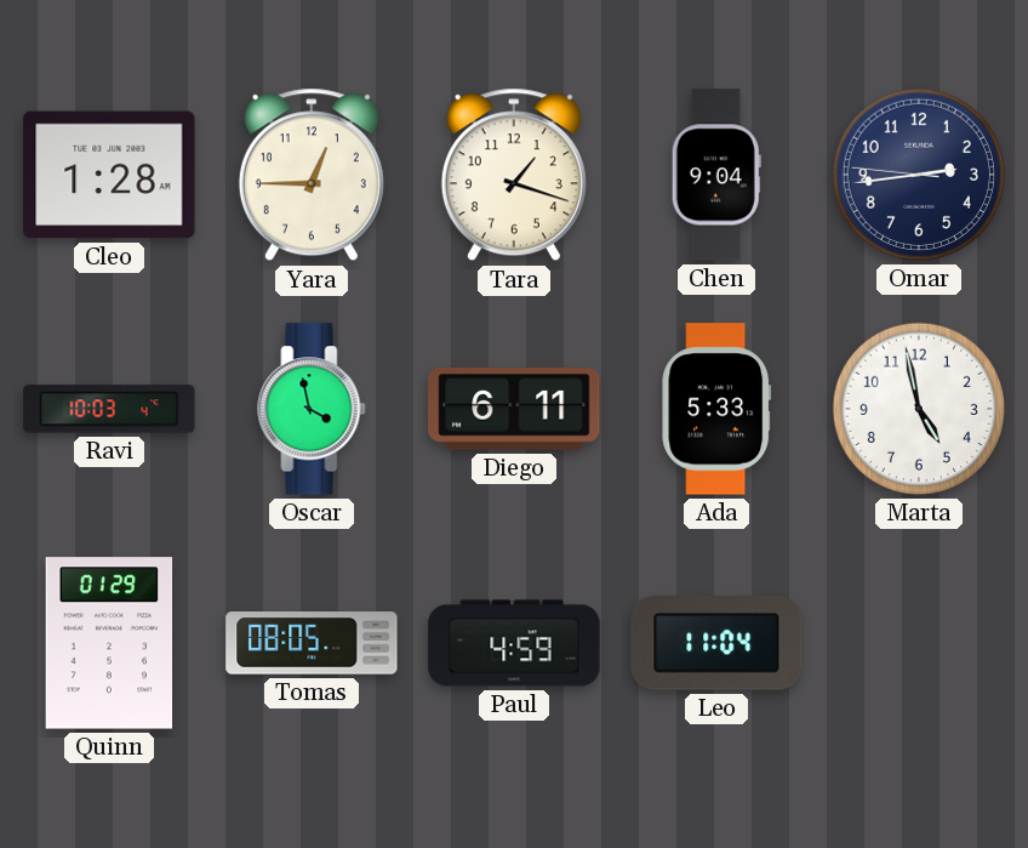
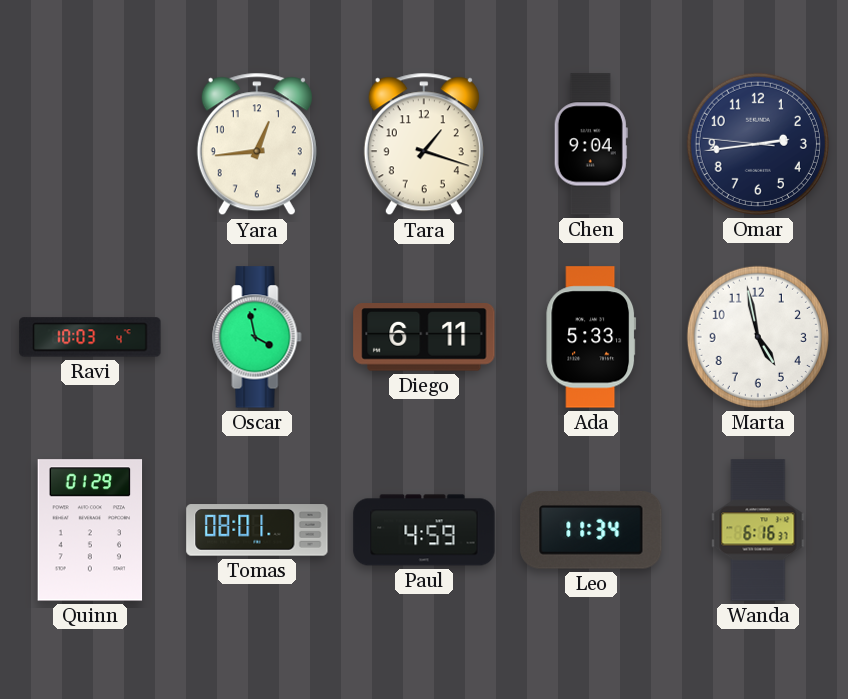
Cleo: 1:28 -> none (109, 175)
Yara: 12:45 -> 12:44 (257, 144)
Tomas: 08:05 -> 08:01 (257, 530)
Leo: 11:04 -> 11:34 (591, 530)
Wanda: none -> 6:16 (758, 530)
